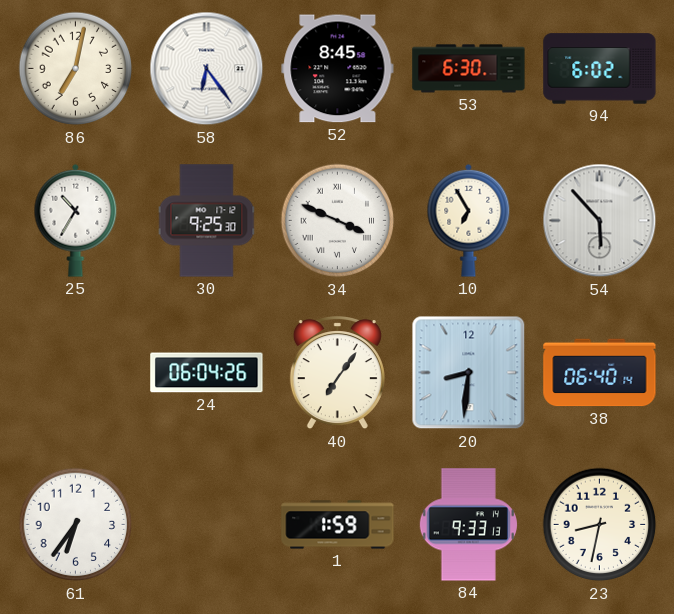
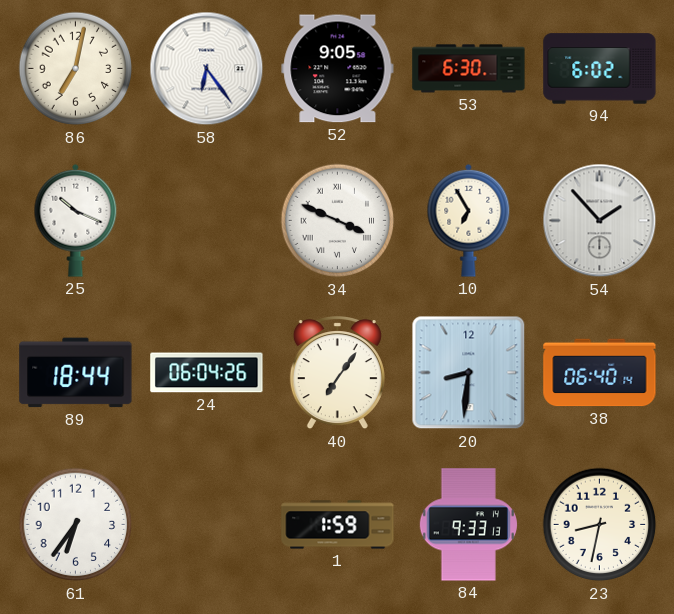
52: 8:45 -> 9:05 (338, 69)
25: 10:35 -> 10:19 (76, 220)
30: 9:25 -> none (207, 221)
54: 5:53 -> 1:53 (600, 221)
89: none -> 18:44 (76, 373)
